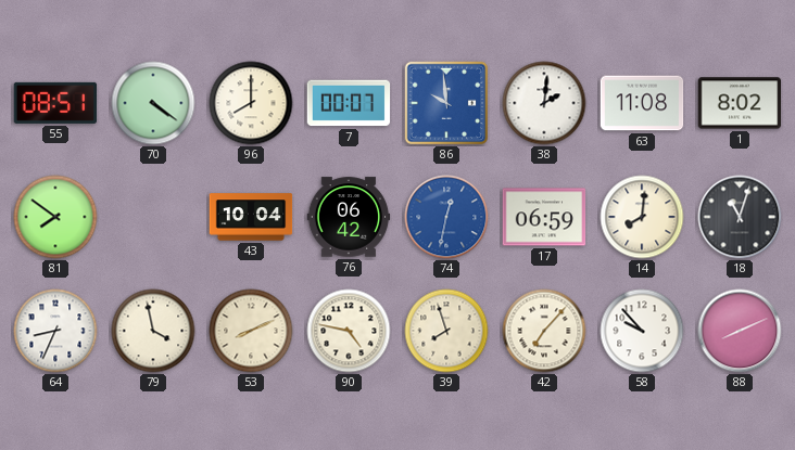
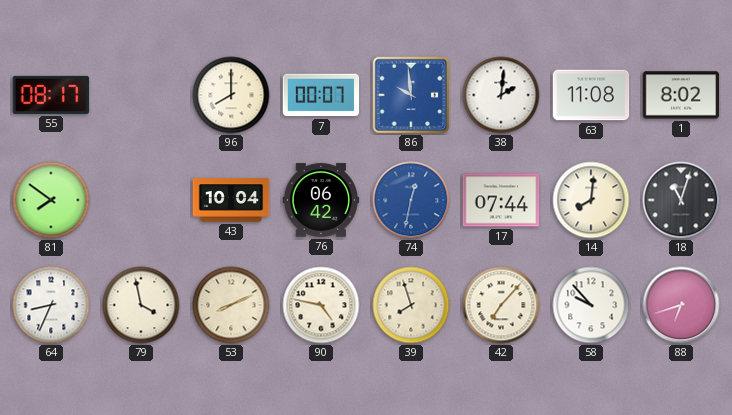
55: 08:51 -> 08:17 (51, 95)
70: 4:21 -> none (153, 103)
17: 06:59 -> 07:44 (501, 200)
88: 8:11 -> 6:42 (681, 305)
